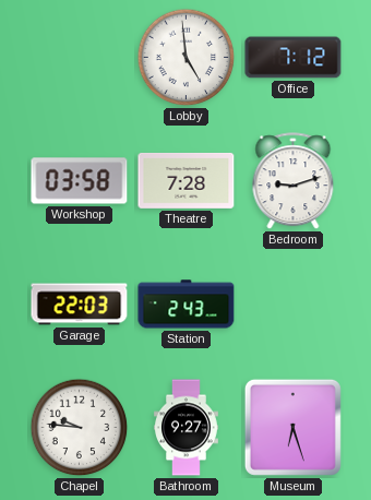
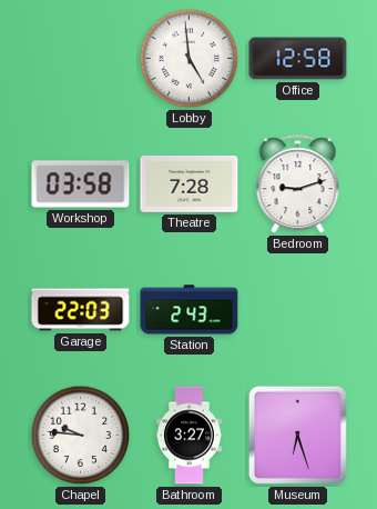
Office: 7:12 -> 12:58 (298, 59)
Bathroom: 9:27 -> 3:27 (190, 436)
